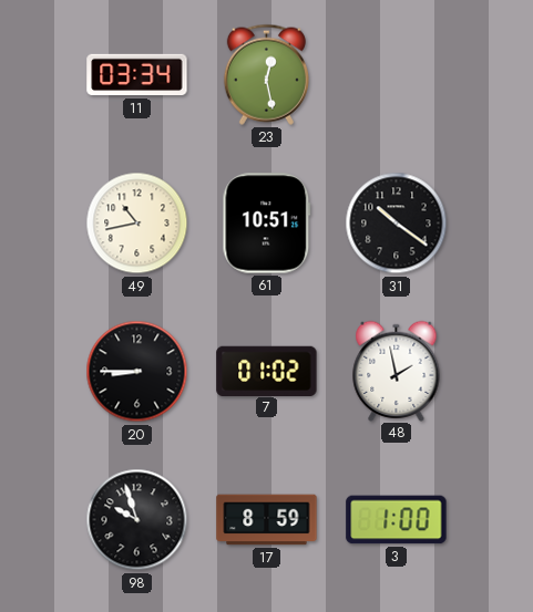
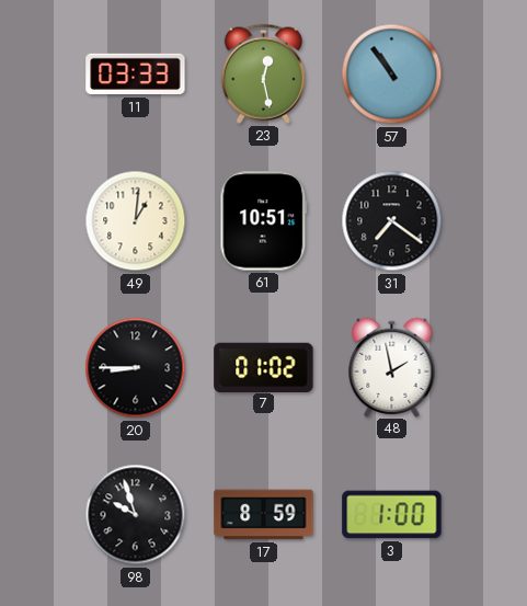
11: 03:34 -> 03:33 (136, 75)
57: none -> 10:54 (392, 75)
49: 10:43 -> 1:01 (136, 221)
31: 10:21 -> 7:21 (392, 221)
